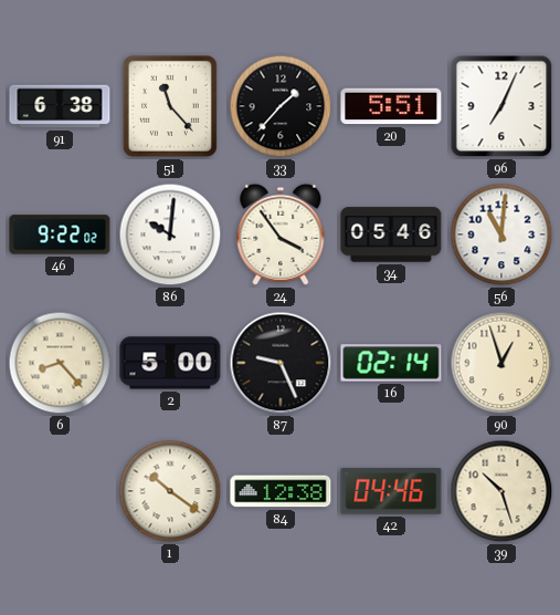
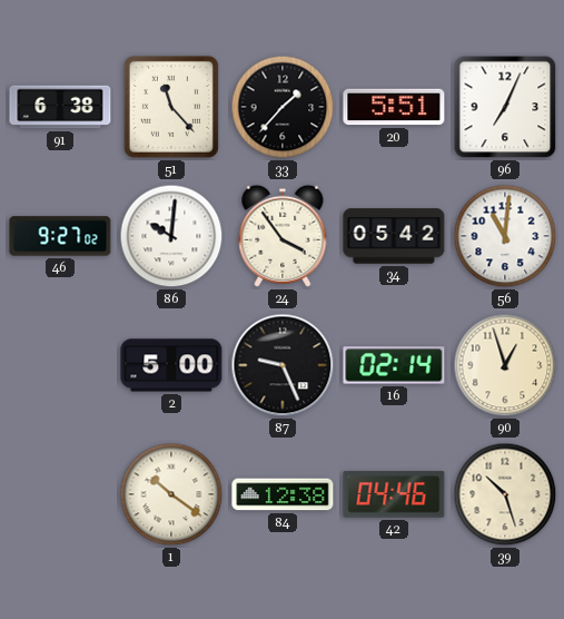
46: 9:22 -> 9:27 (60, 236)
34: 05:46 -> 05:42 (394, 236)
6: 8:23 -> none (60, 363)
